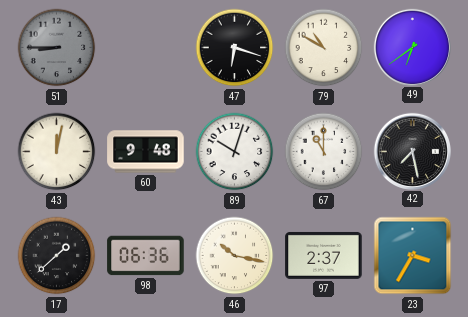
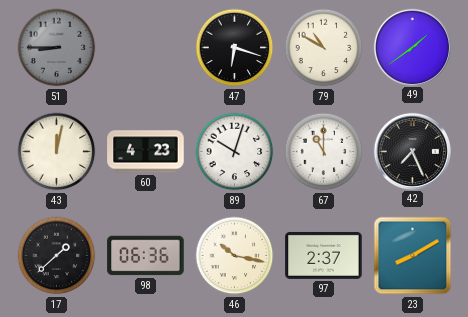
49: 6:39 -> 1:39 (412, 47)
60: 9:48 -> 4:23 (146, 152)
42: 7:28 -> 7:26 (412, 151)
23: 3:35 -> 8:10 (413, 256)
